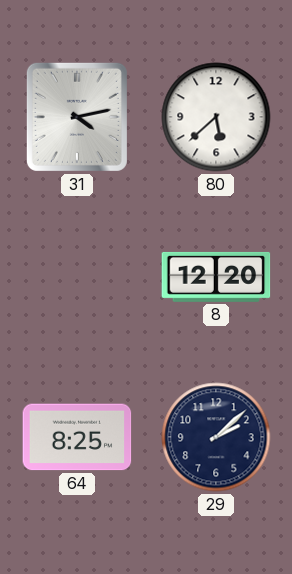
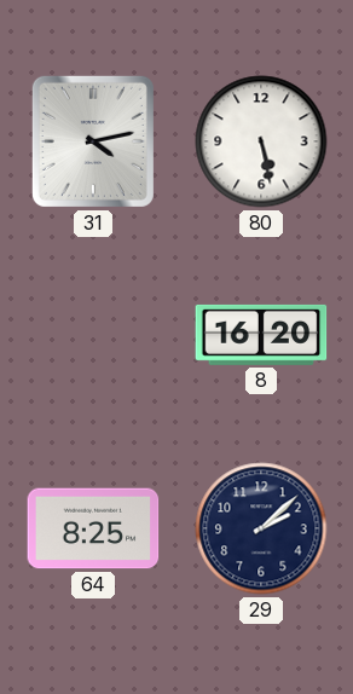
80: 5:38 -> 5:28 (261, 141)
8: 12:20 -> 16:20 (261, 335)
